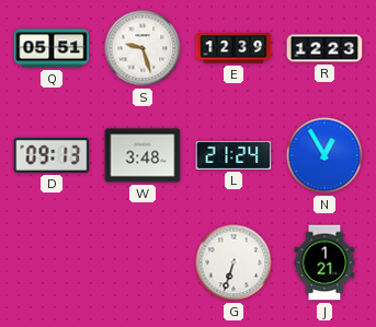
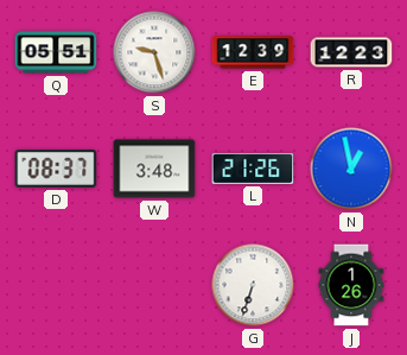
D: 09:13 -> 08:37 (56, 169)
L: 21:24 -> 21:26 (253, 169)
N: 12:55 -> 12:58 (351, 169)
J: 1:21 -> 1:26 (351, 285)
